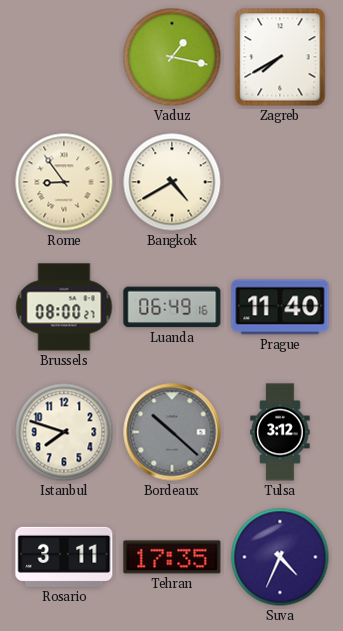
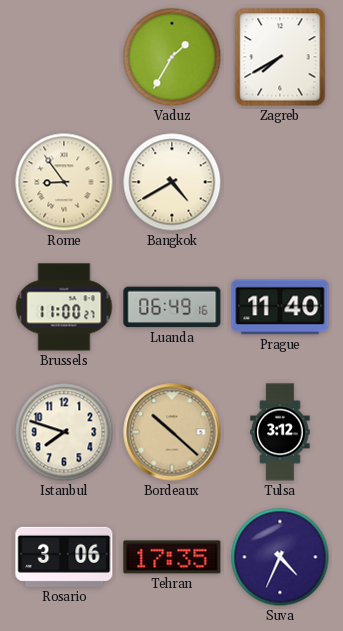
Vaduz: 1:17 -> 1:35 (172, 57)
Brussels: 08:00 -> 11:00 (64, 307)
Bordeaux dial: grey -> champagne (172, 432)
Rosario: 3:11 -> 3:06 (64, 557)
